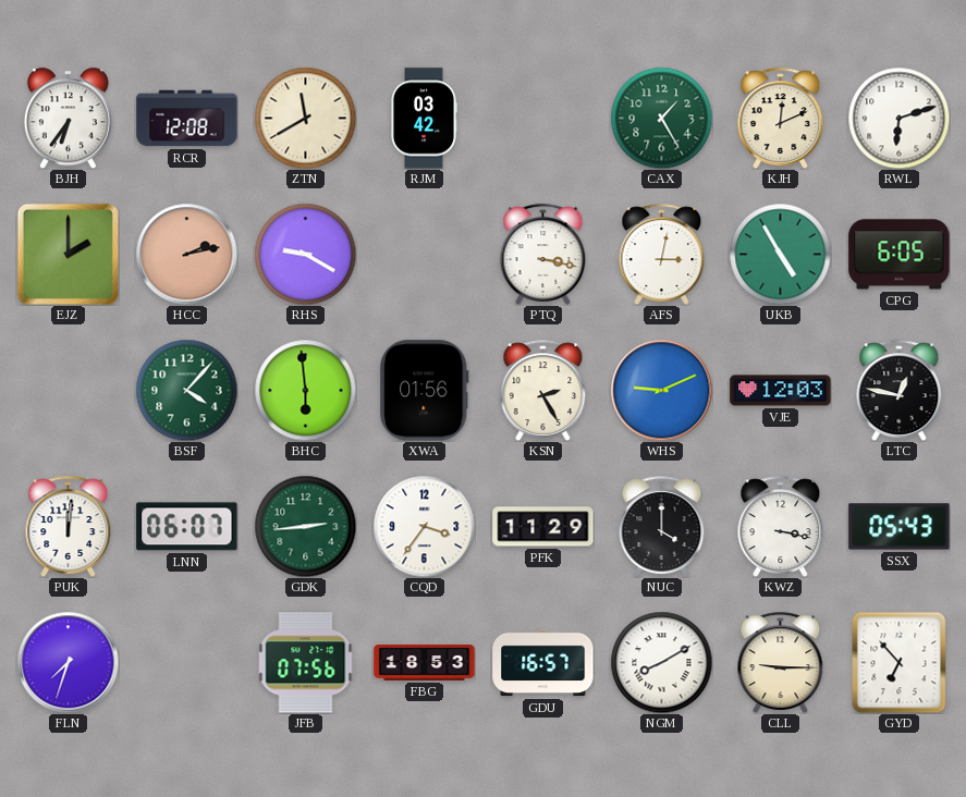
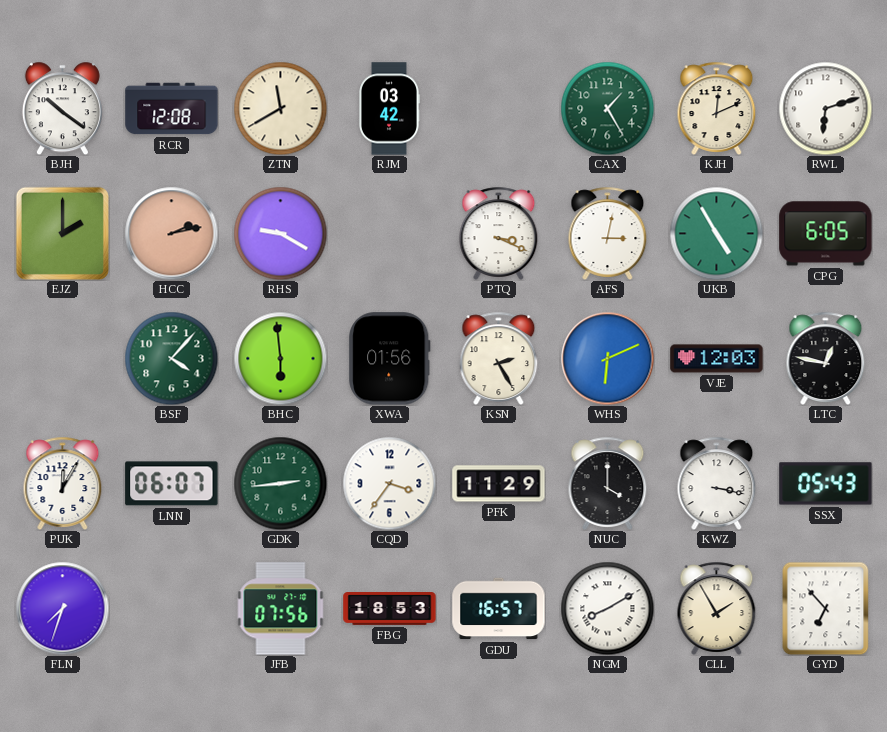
BJH: 6:36 -> 10:21 (62, 108)
PTQ: 3:17 -> 3:19 (499, 233)
WHS: 9:11 -> 6:11 (607, 358)
PUK: 12:01 -> 12:05 (63, 483)
CLL: 9:15 -> 1:55 (717, 608)
